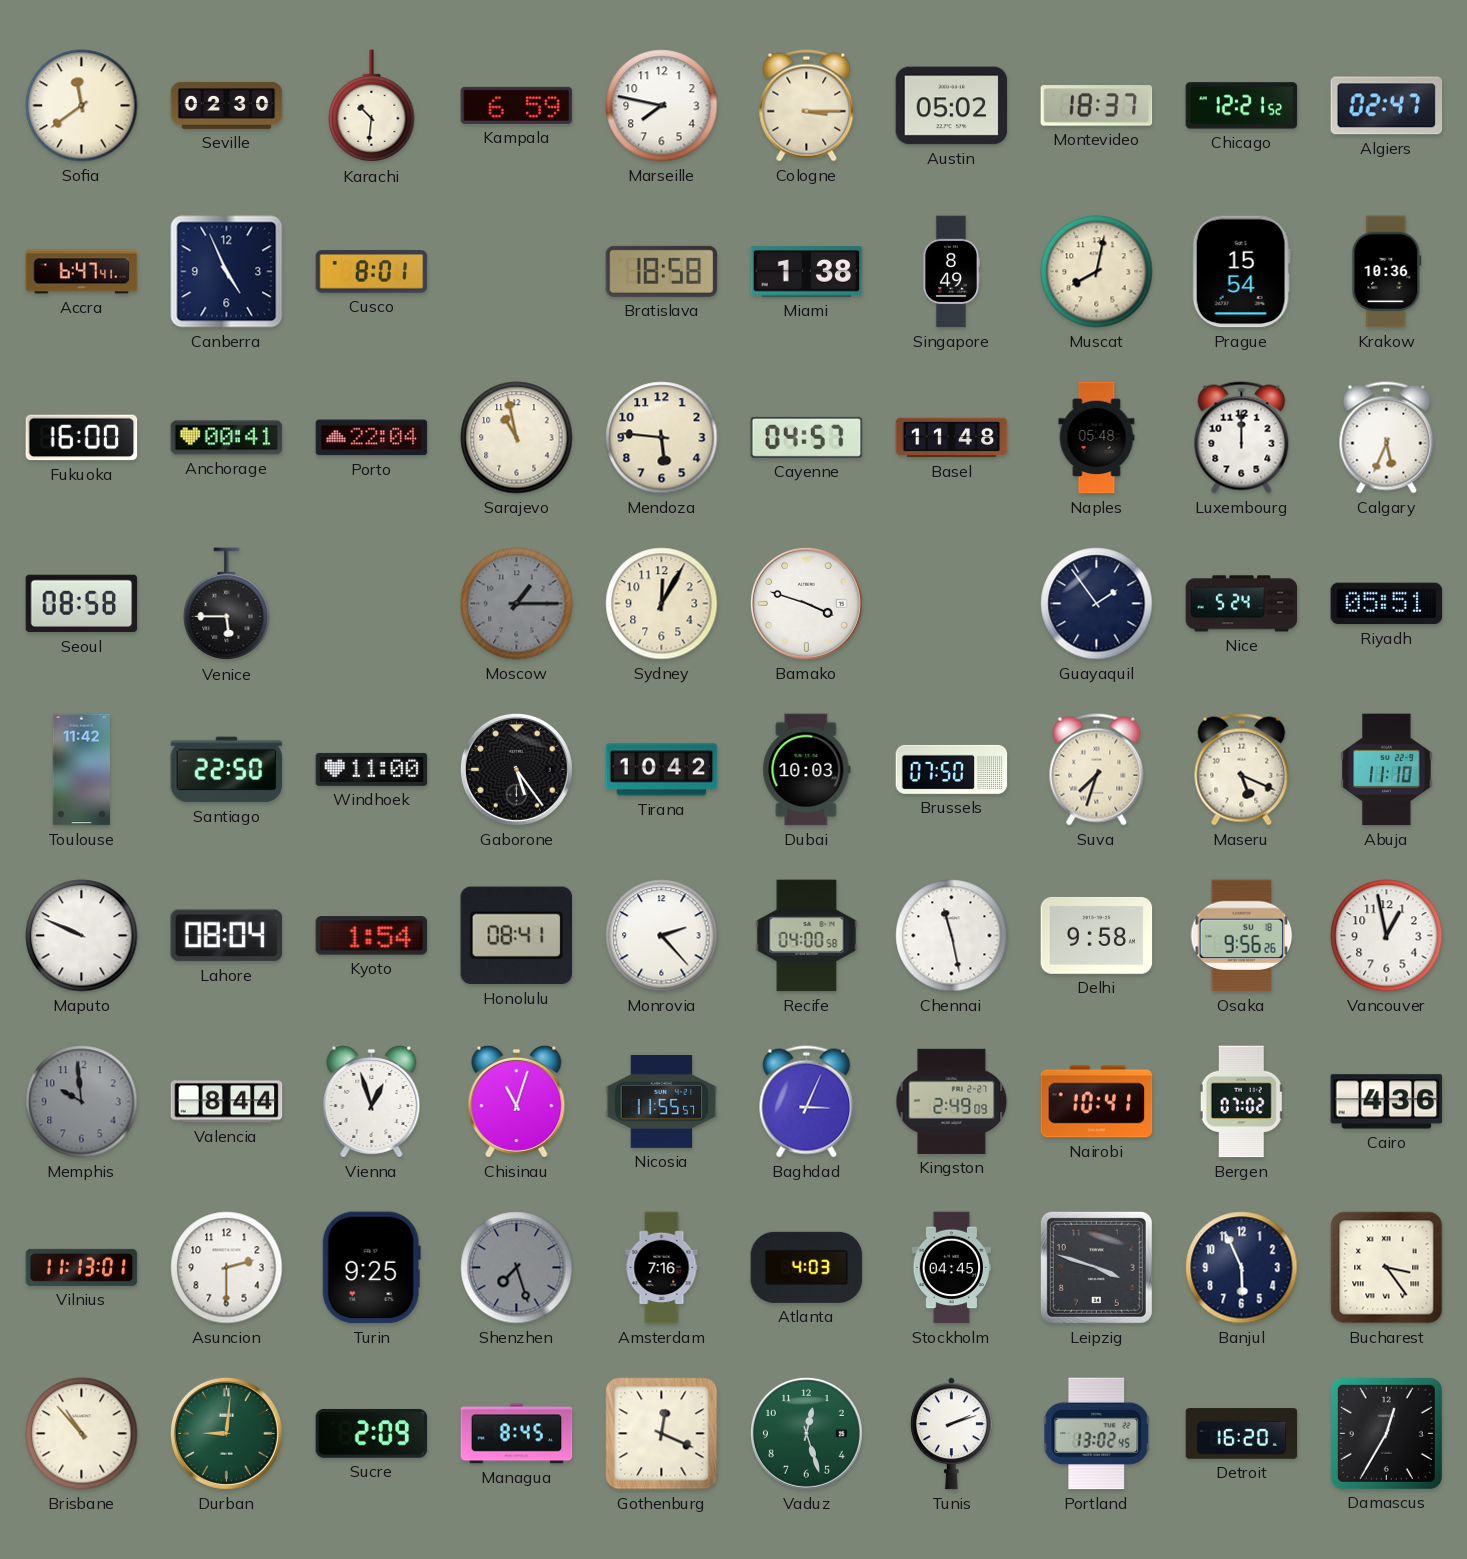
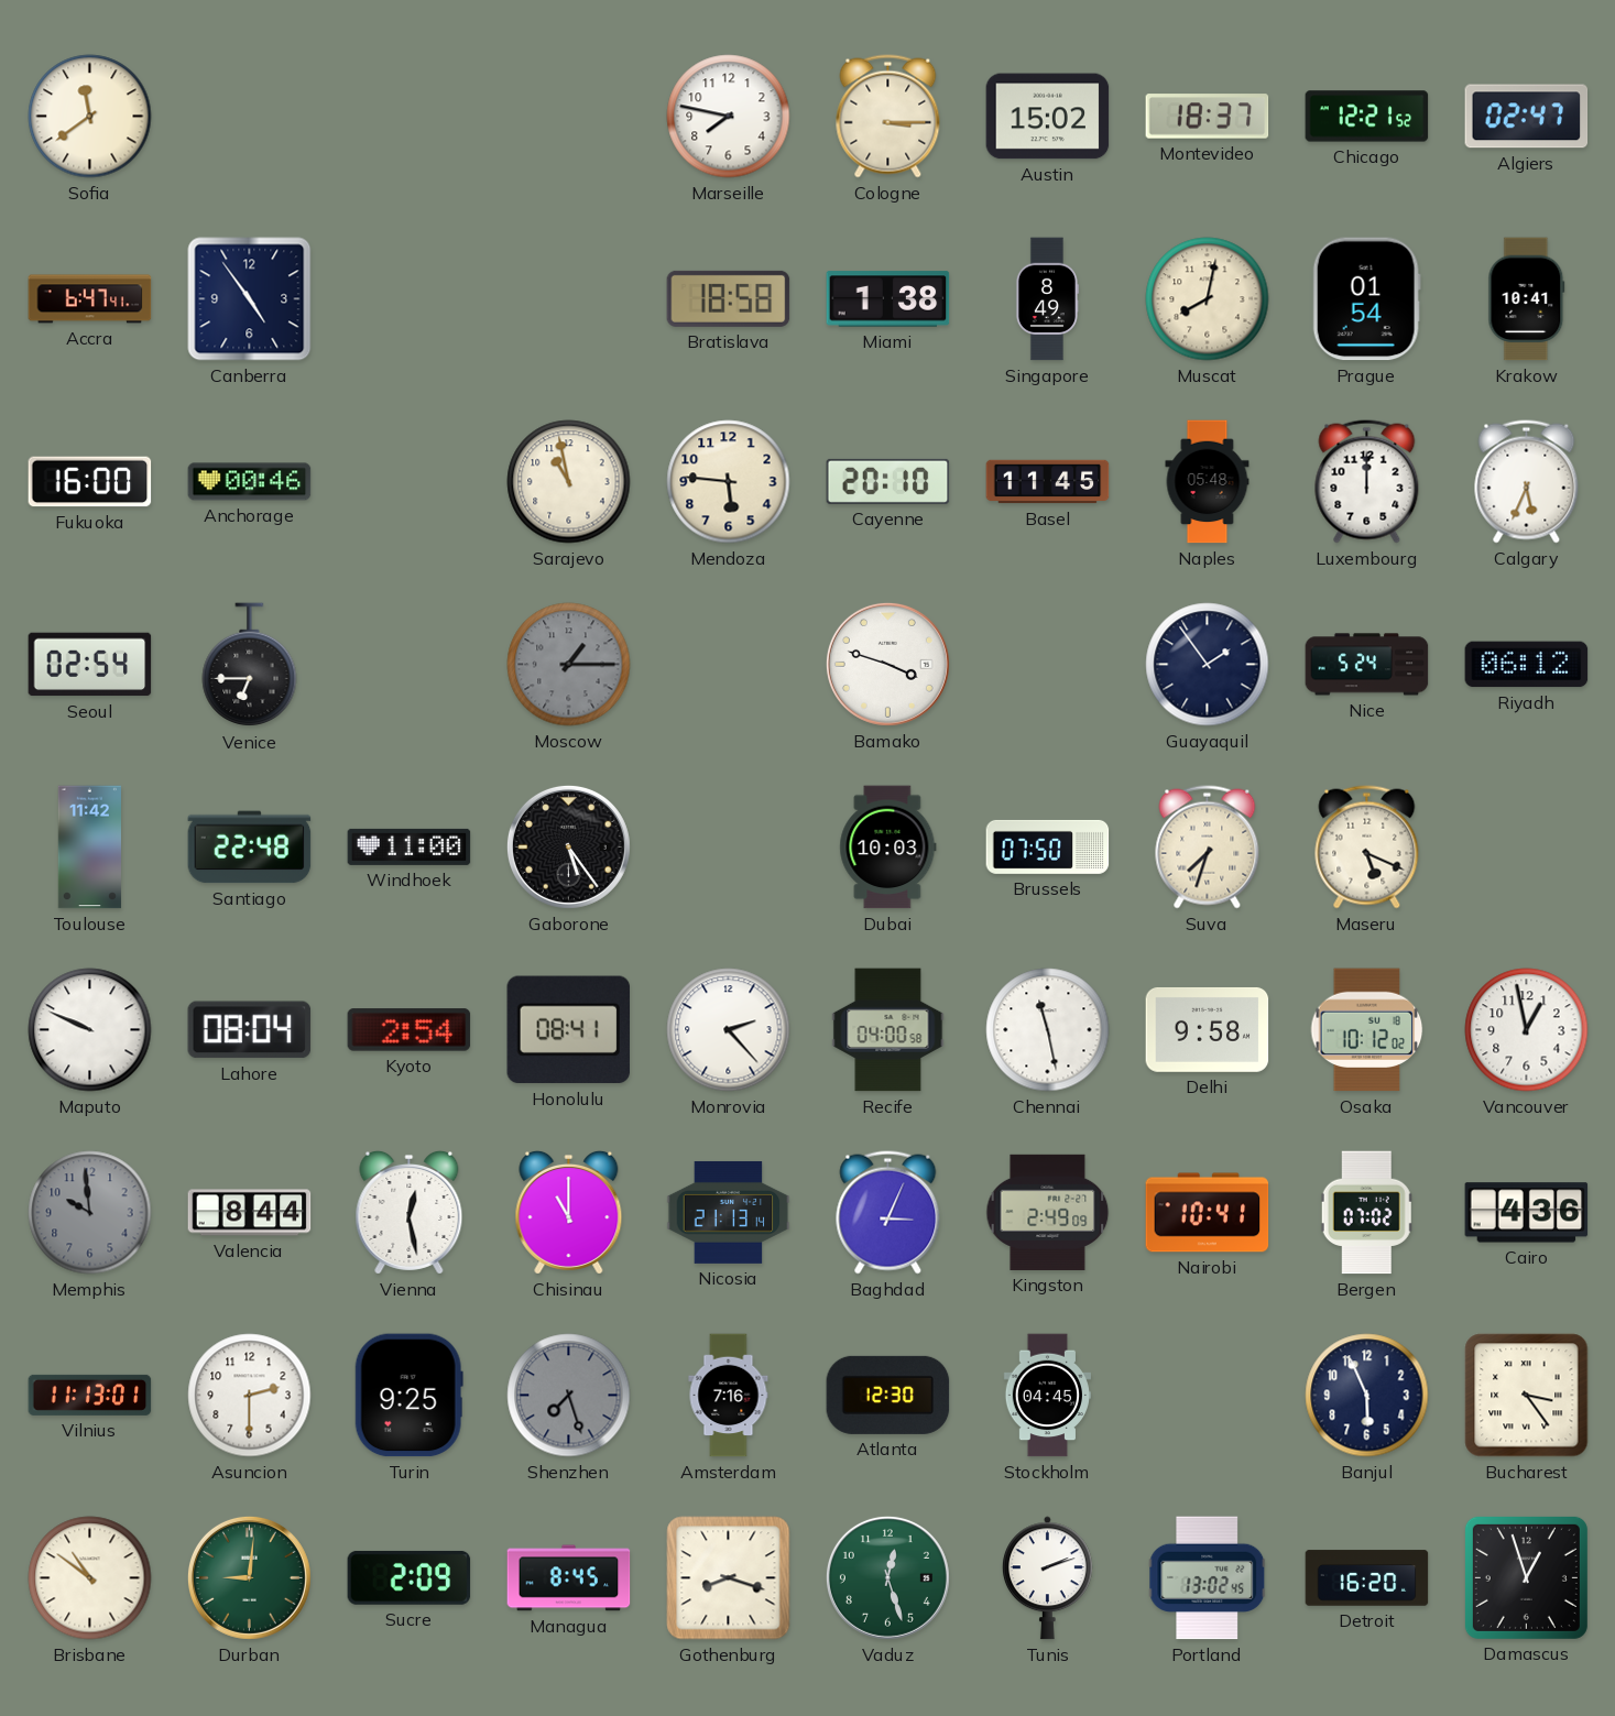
Seville: 02:30 -> none (227, 105)
Karachi: 10:31 -> none (372, 106)
Kampala: 6:59 -> none (517, 105)
Austin: 05:02 -> 15:02 (1048, 117)
Canberra: 4:56 -> 4:54 (250, 299)
Cusco: 8:01 -> none (372, 272)
Prague: 15:54 -> 01:54 (1366, 299)
Krakow: 10:36 -> 10:41 (1527, 299)
Anchorage: 00:41 -> 00:46 (250, 482)
Porto: 22:04 -> none (372, 438)
Cayenne: 04:57 -> 20:10 (888, 481)
Basel: 11:48 -> 11:45 (1048, 482)
Seoul: 08:58 -> 02:54 (90, 665)
Venice: 5:45 -> 6:45 (250, 665)
Sydney: 12:05 -> none (662, 604)
Riyadh: 05:51 -> 06:12 (1527, 665)
Santiago: 22:50 -> 22:48 (250, 848)
Tirana: 10:42 -> none (662, 770)
Abuja: 11:10 -> none (1387, 770)
Kyoto: 1:54 -> 2:54 (410, 1030)
Osaka: 9:56 -> 10:12 (1367, 1030)
Vienna: 12:57 -> 12:28 (410, 1212)
Chisinau: 11:03 -> 11:00 (569, 1212)
Nicosia: 11:55 -> 21:13 (729, 1212)
Atlanta: 4:03 -> 12:30 (888, 1395)
Leipzig: 3:48 -> none (1096, 1267)
Brisbane: 10:53 -> 10:51 (90, 1578)
Gothenburg: 12:19 -> 8:18 (729, 1578)
Damascus: 12:35 -> 12:57 (1526, 1577)
